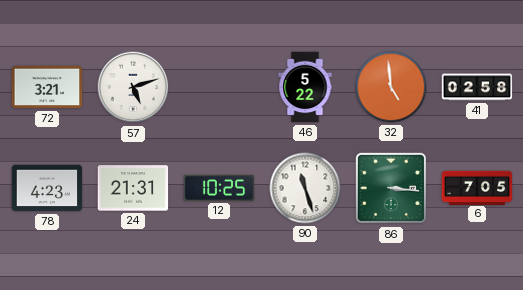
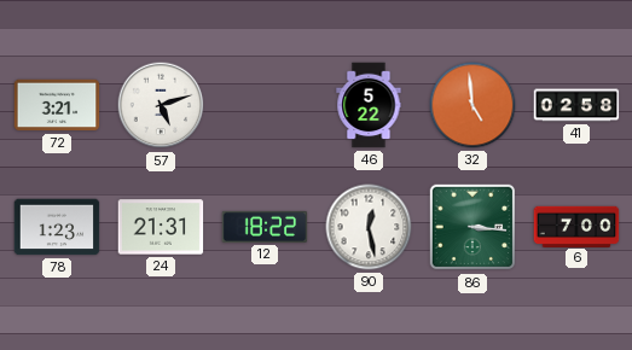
78: 4:23 -> 1:23 (57, 227)
12: 10:25 -> 18:22 (265, 227)
90: 11:27 -> 12:28 (369, 227)
6: 7:05 -> 7:00 (576, 226)
